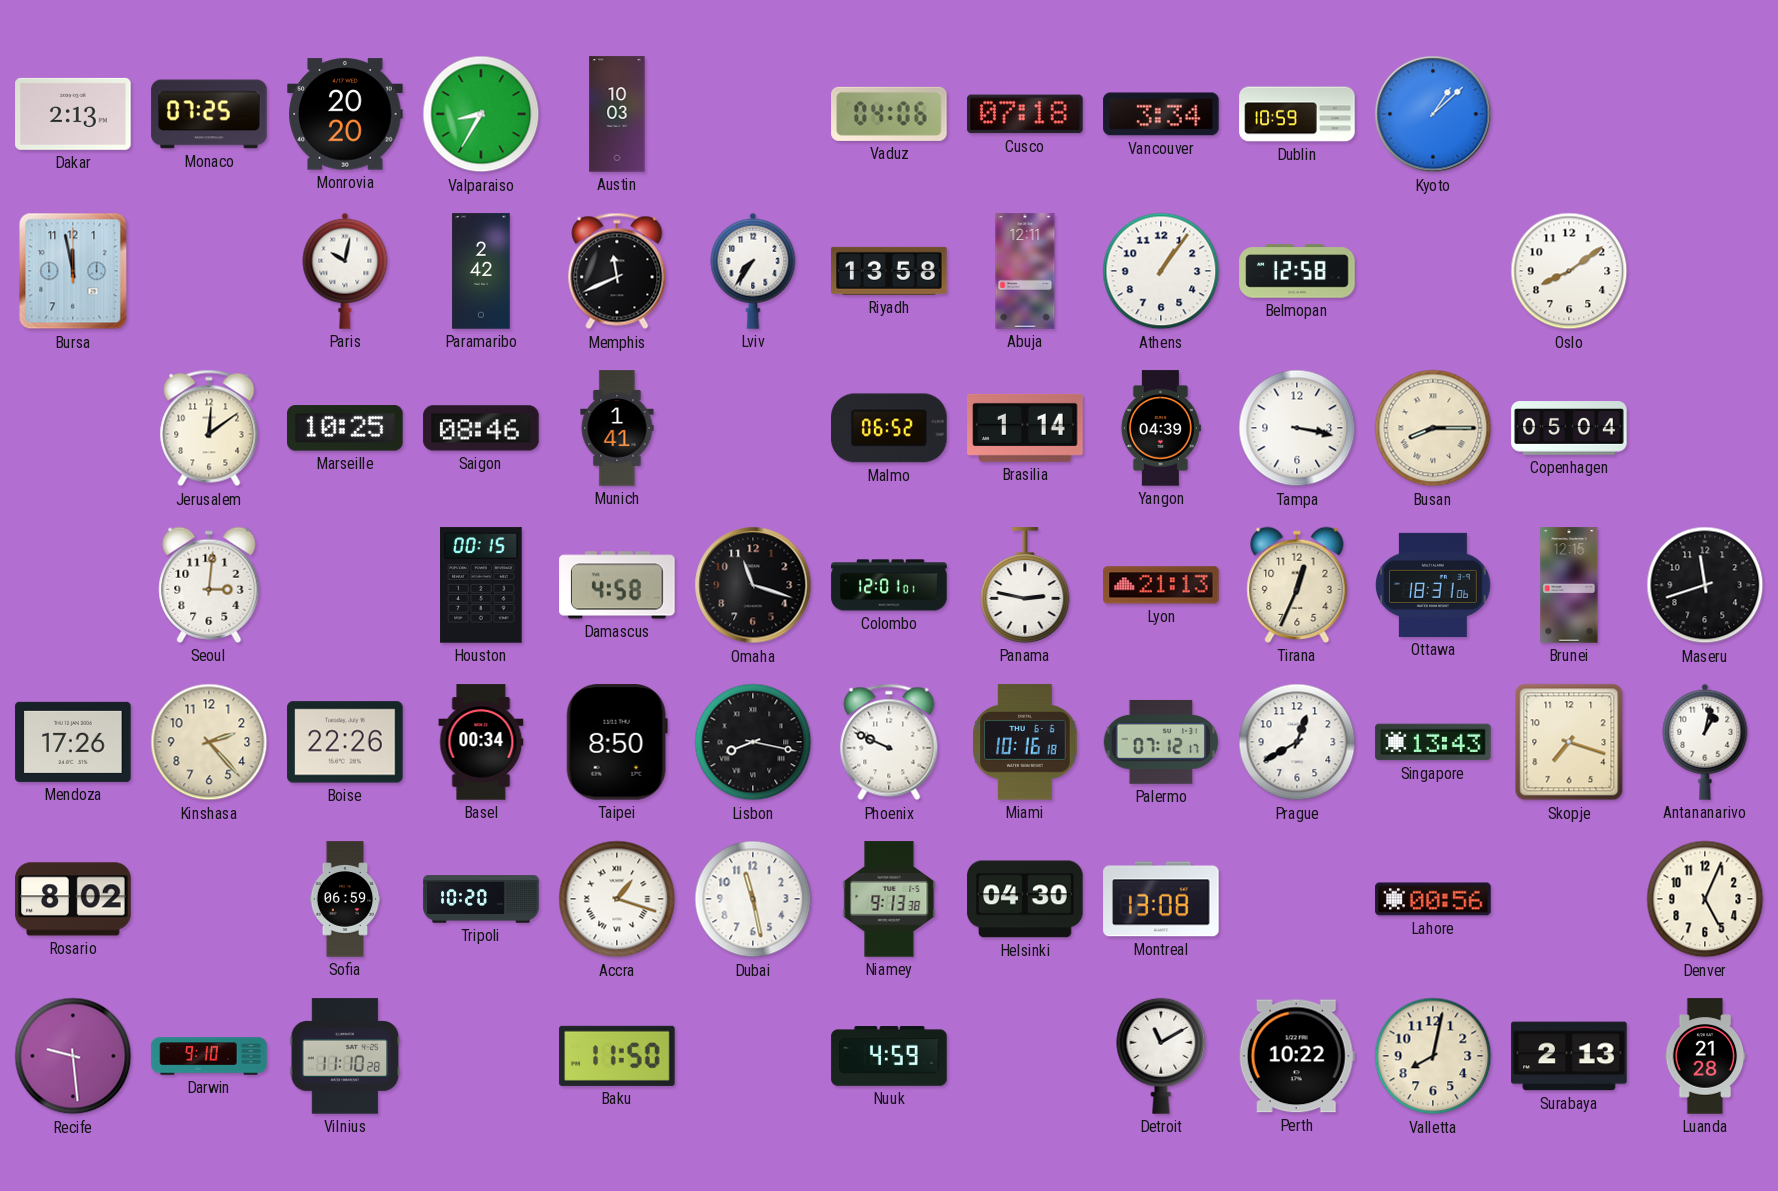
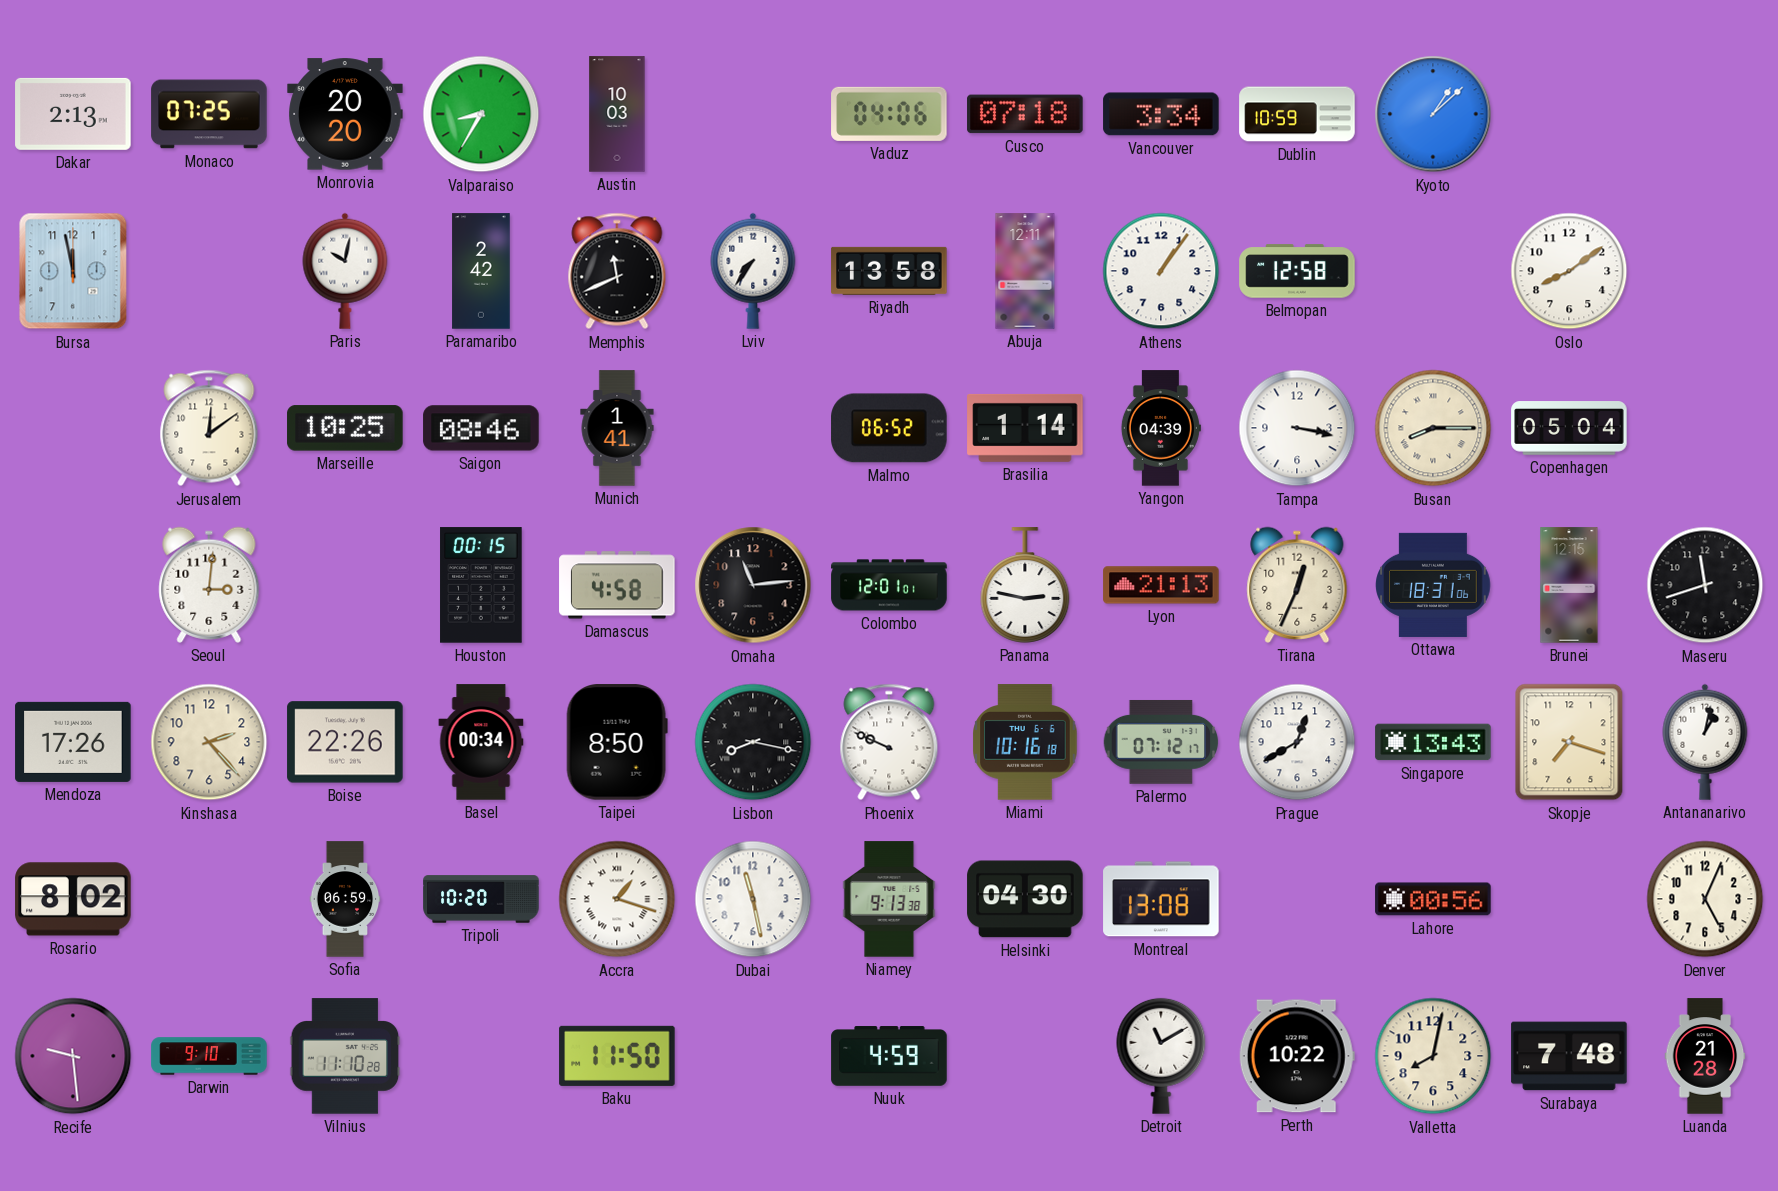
Omaha: 11:18 -> 11:14 (753, 585)
Surabaya: 2:13 -> 7:48 (1569, 1056)
